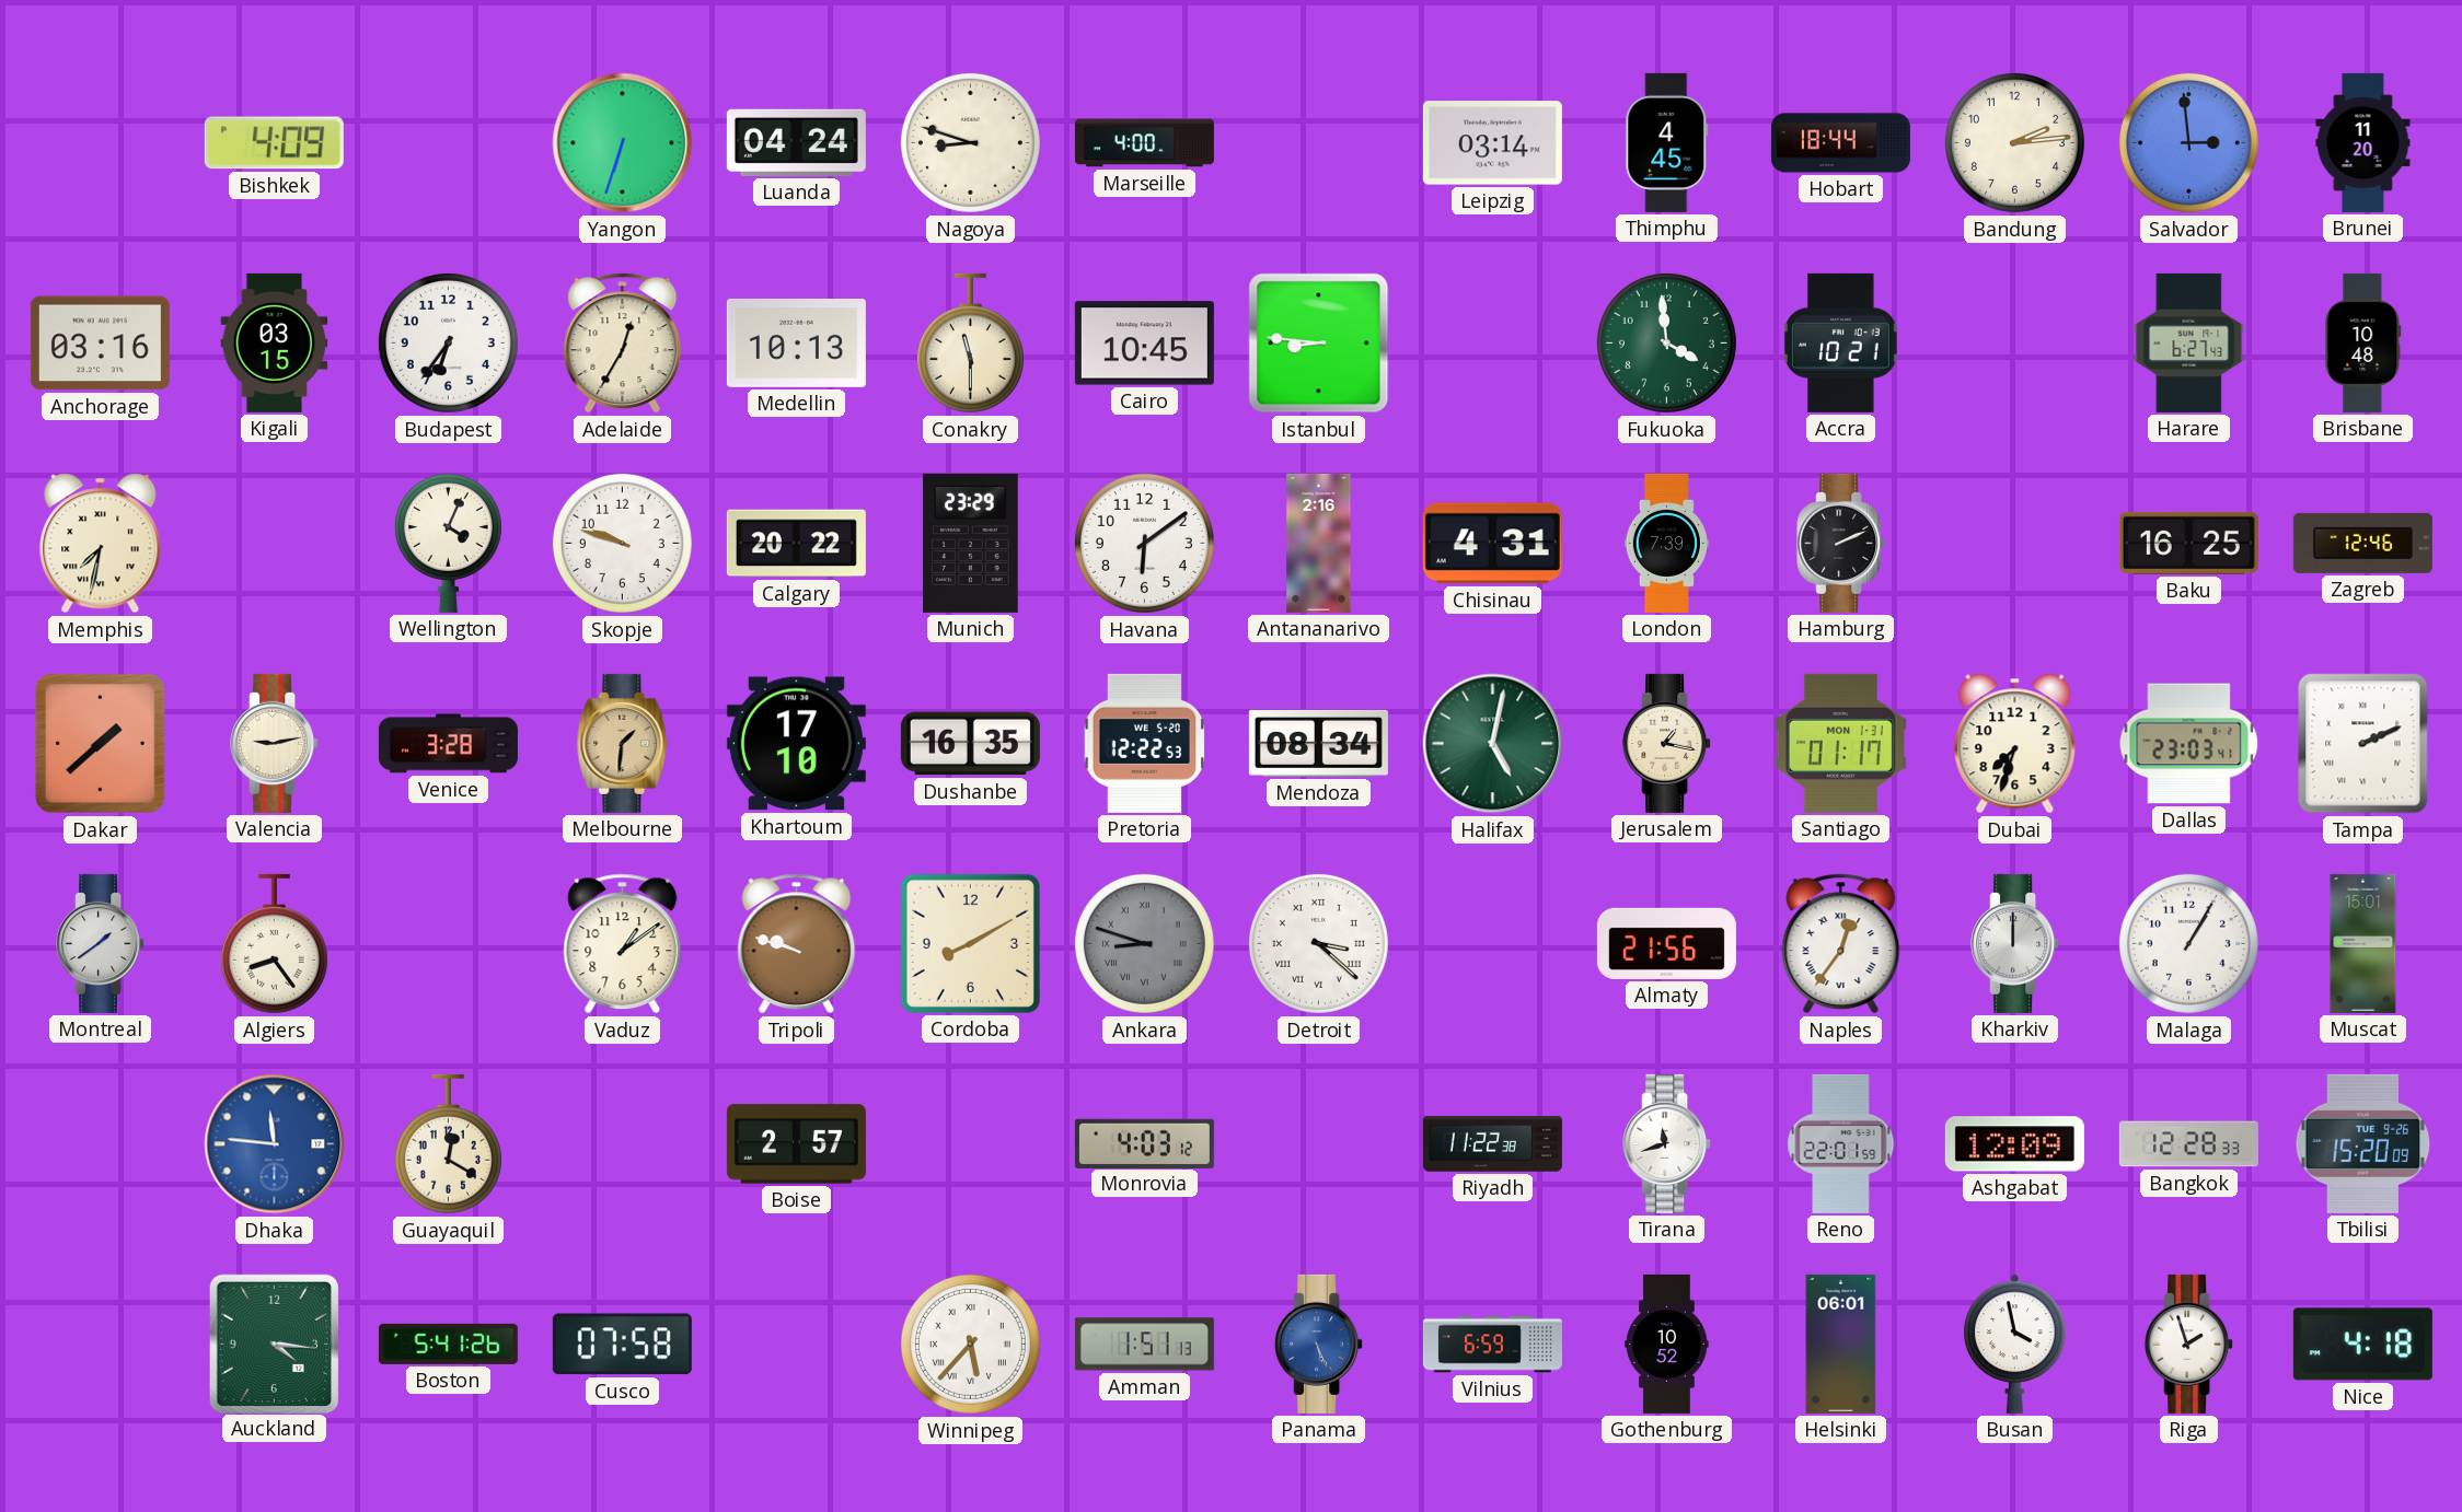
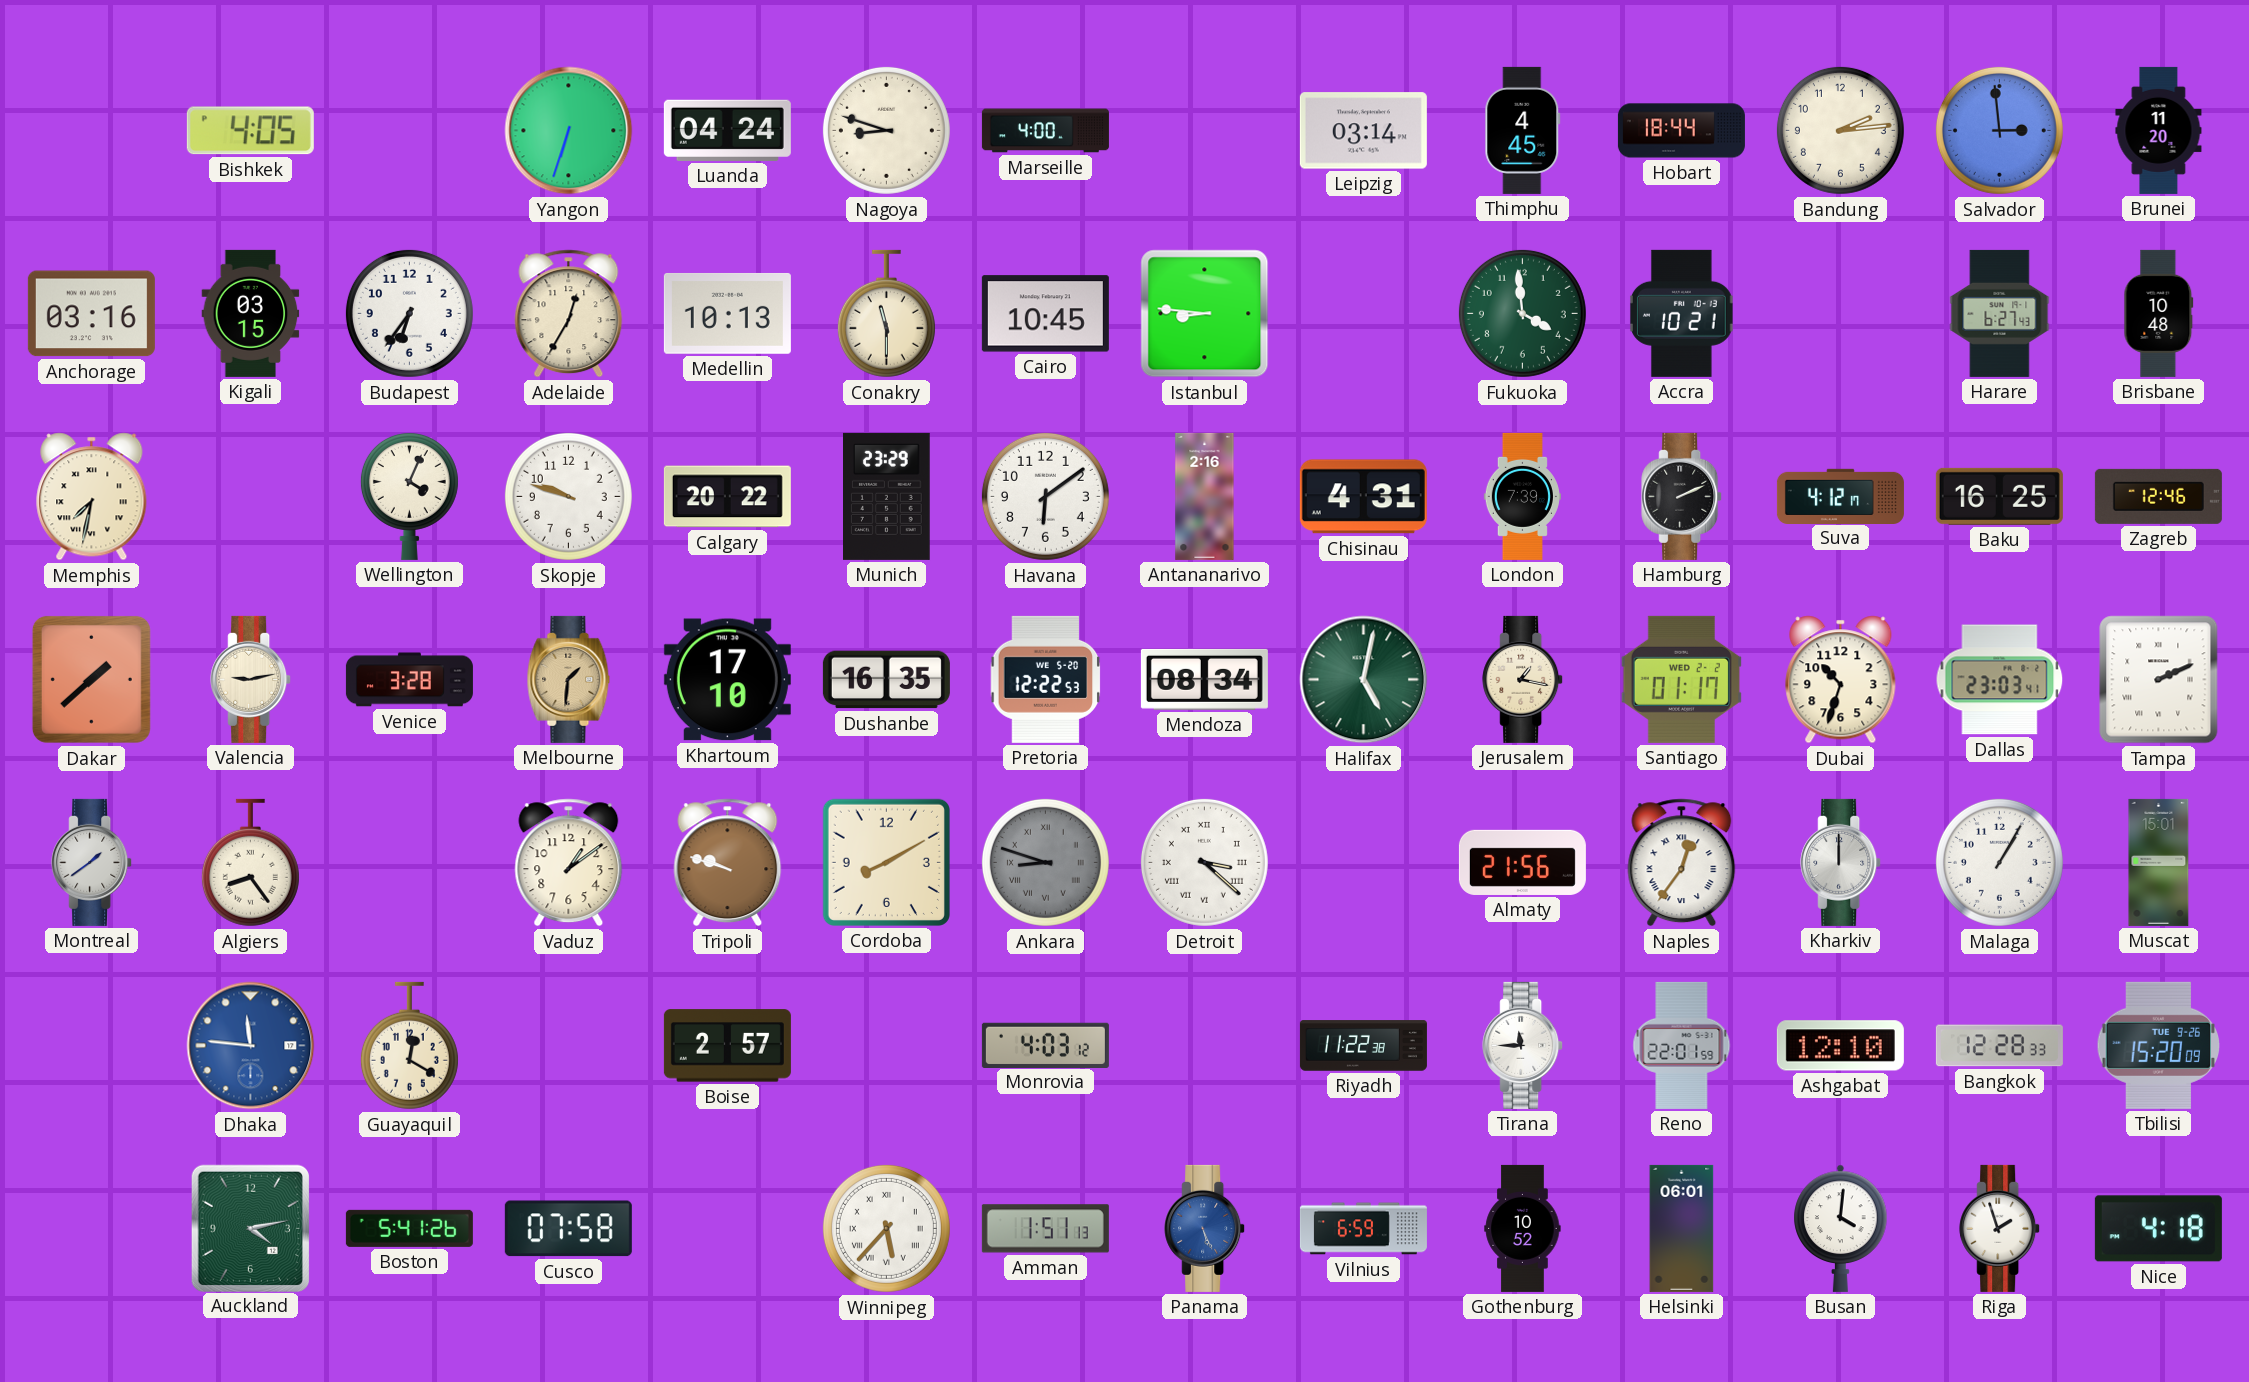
Bishkek: 4:09 -> 4:05 (250, 131)
Suva: none -> 4:12 (1840, 496)
Santiago date: MON 1-31 -> WED 2-2 (1681, 679)
Dubai: 7:33 -> 10:33 (1841, 680)
Tirana: 11:42 -> 11:45 (1523, 1045)
Ashgabat: 12:09 -> 12:10 (1840, 1046)
Auckland: 4:16 -> 4:13 (250, 1228)
Busan: 3:58 -> 4:01 (1841, 1228)
